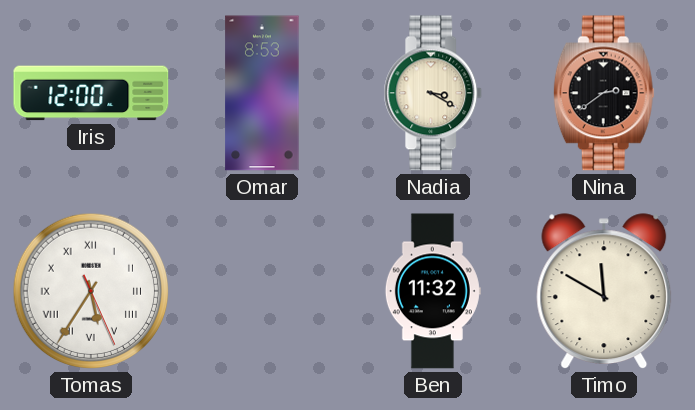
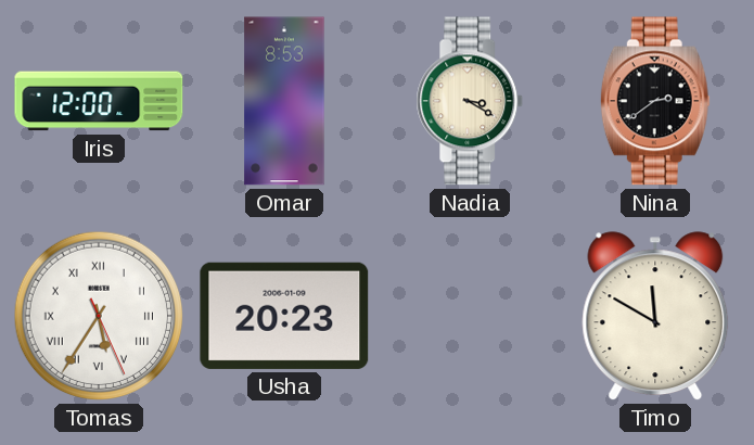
Usha: none -> 20:23 (284, 316)
Ben: 11:32 -> none (433, 291)
